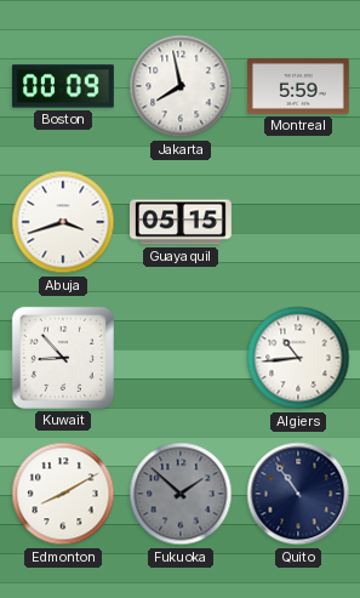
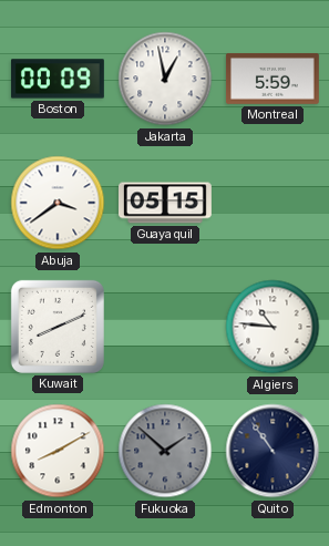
Jakarta: 7:58 -> 12:58 (165, 79)
Abuja: 3:42 -> 3:39 (58, 203)
Kuwait: 8:53 -> 8:11 (58, 327)
Algiers: 10:44 -> 10:46 (273, 327)
